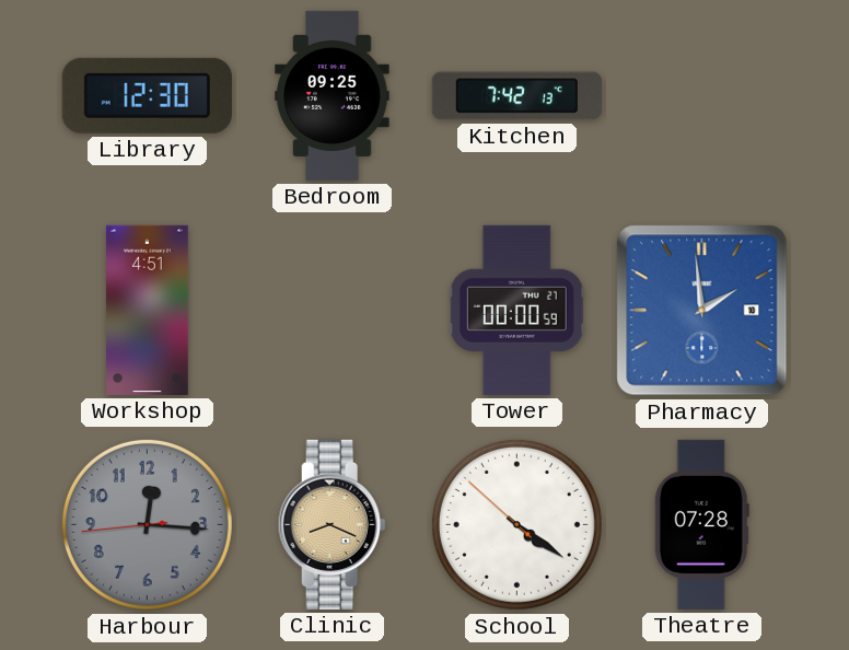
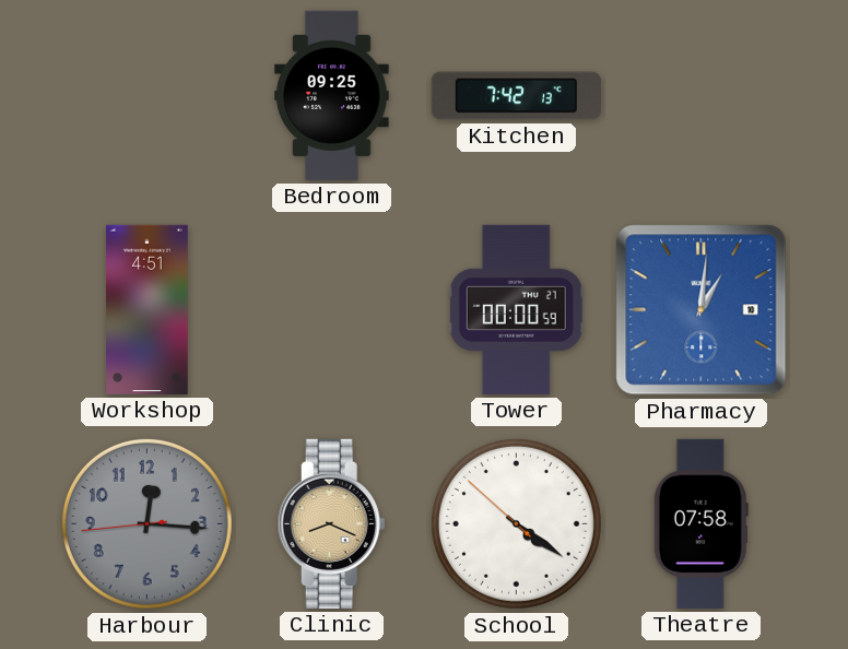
Library: 12:30 -> none (147, 95)
Pharmacy: 1:59 -> 1:01 (702, 310)
Theatre: 07:28 -> 07:58 (700, 523)
